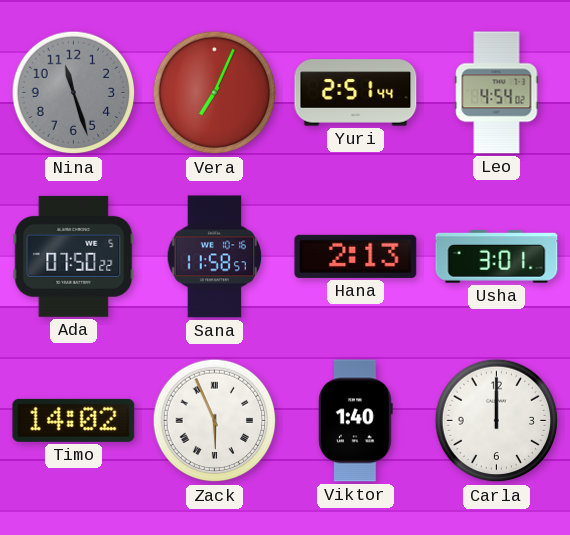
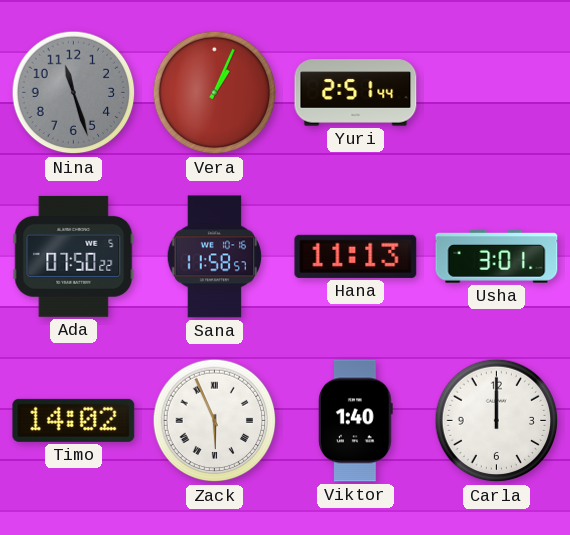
Vera: 7:04 -> 1:04 (215, 93)
Leo: 4:54 -> none (497, 93)
Hana: 2:13 -> 11:13 (356, 256)
